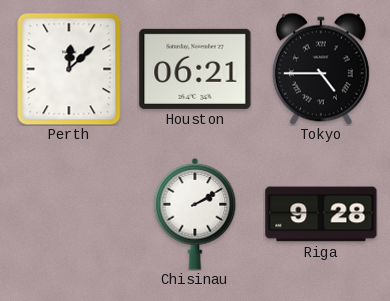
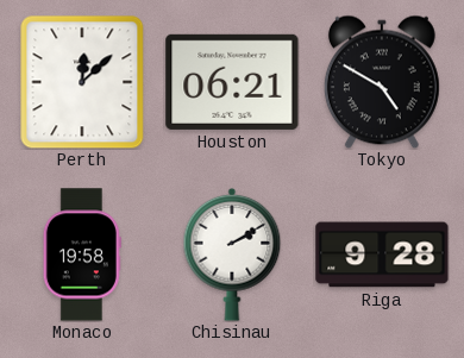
Tokyo: 4:45 -> 4:50 (382, 82)
Monaco: none -> 19:58 (82, 255)
